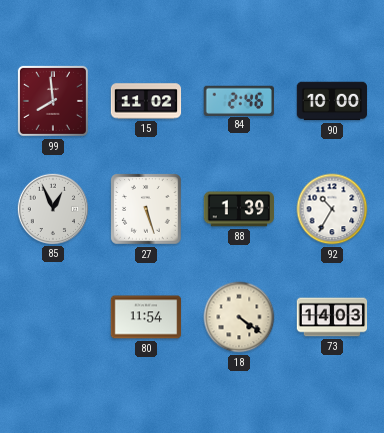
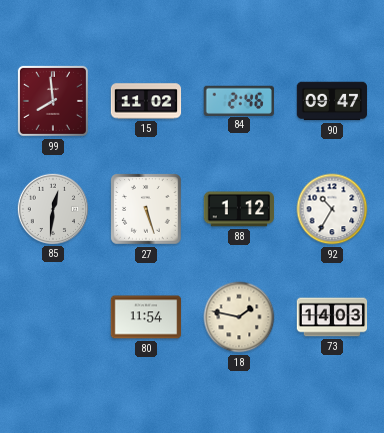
90: 10:00 -> 09:47 (332, 101)
85: 12:56 -> 12:31 (52, 208)
88: 1:39 -> 1:12 (239, 209)
18: 4:21 -> 1:47 (239, 317)
